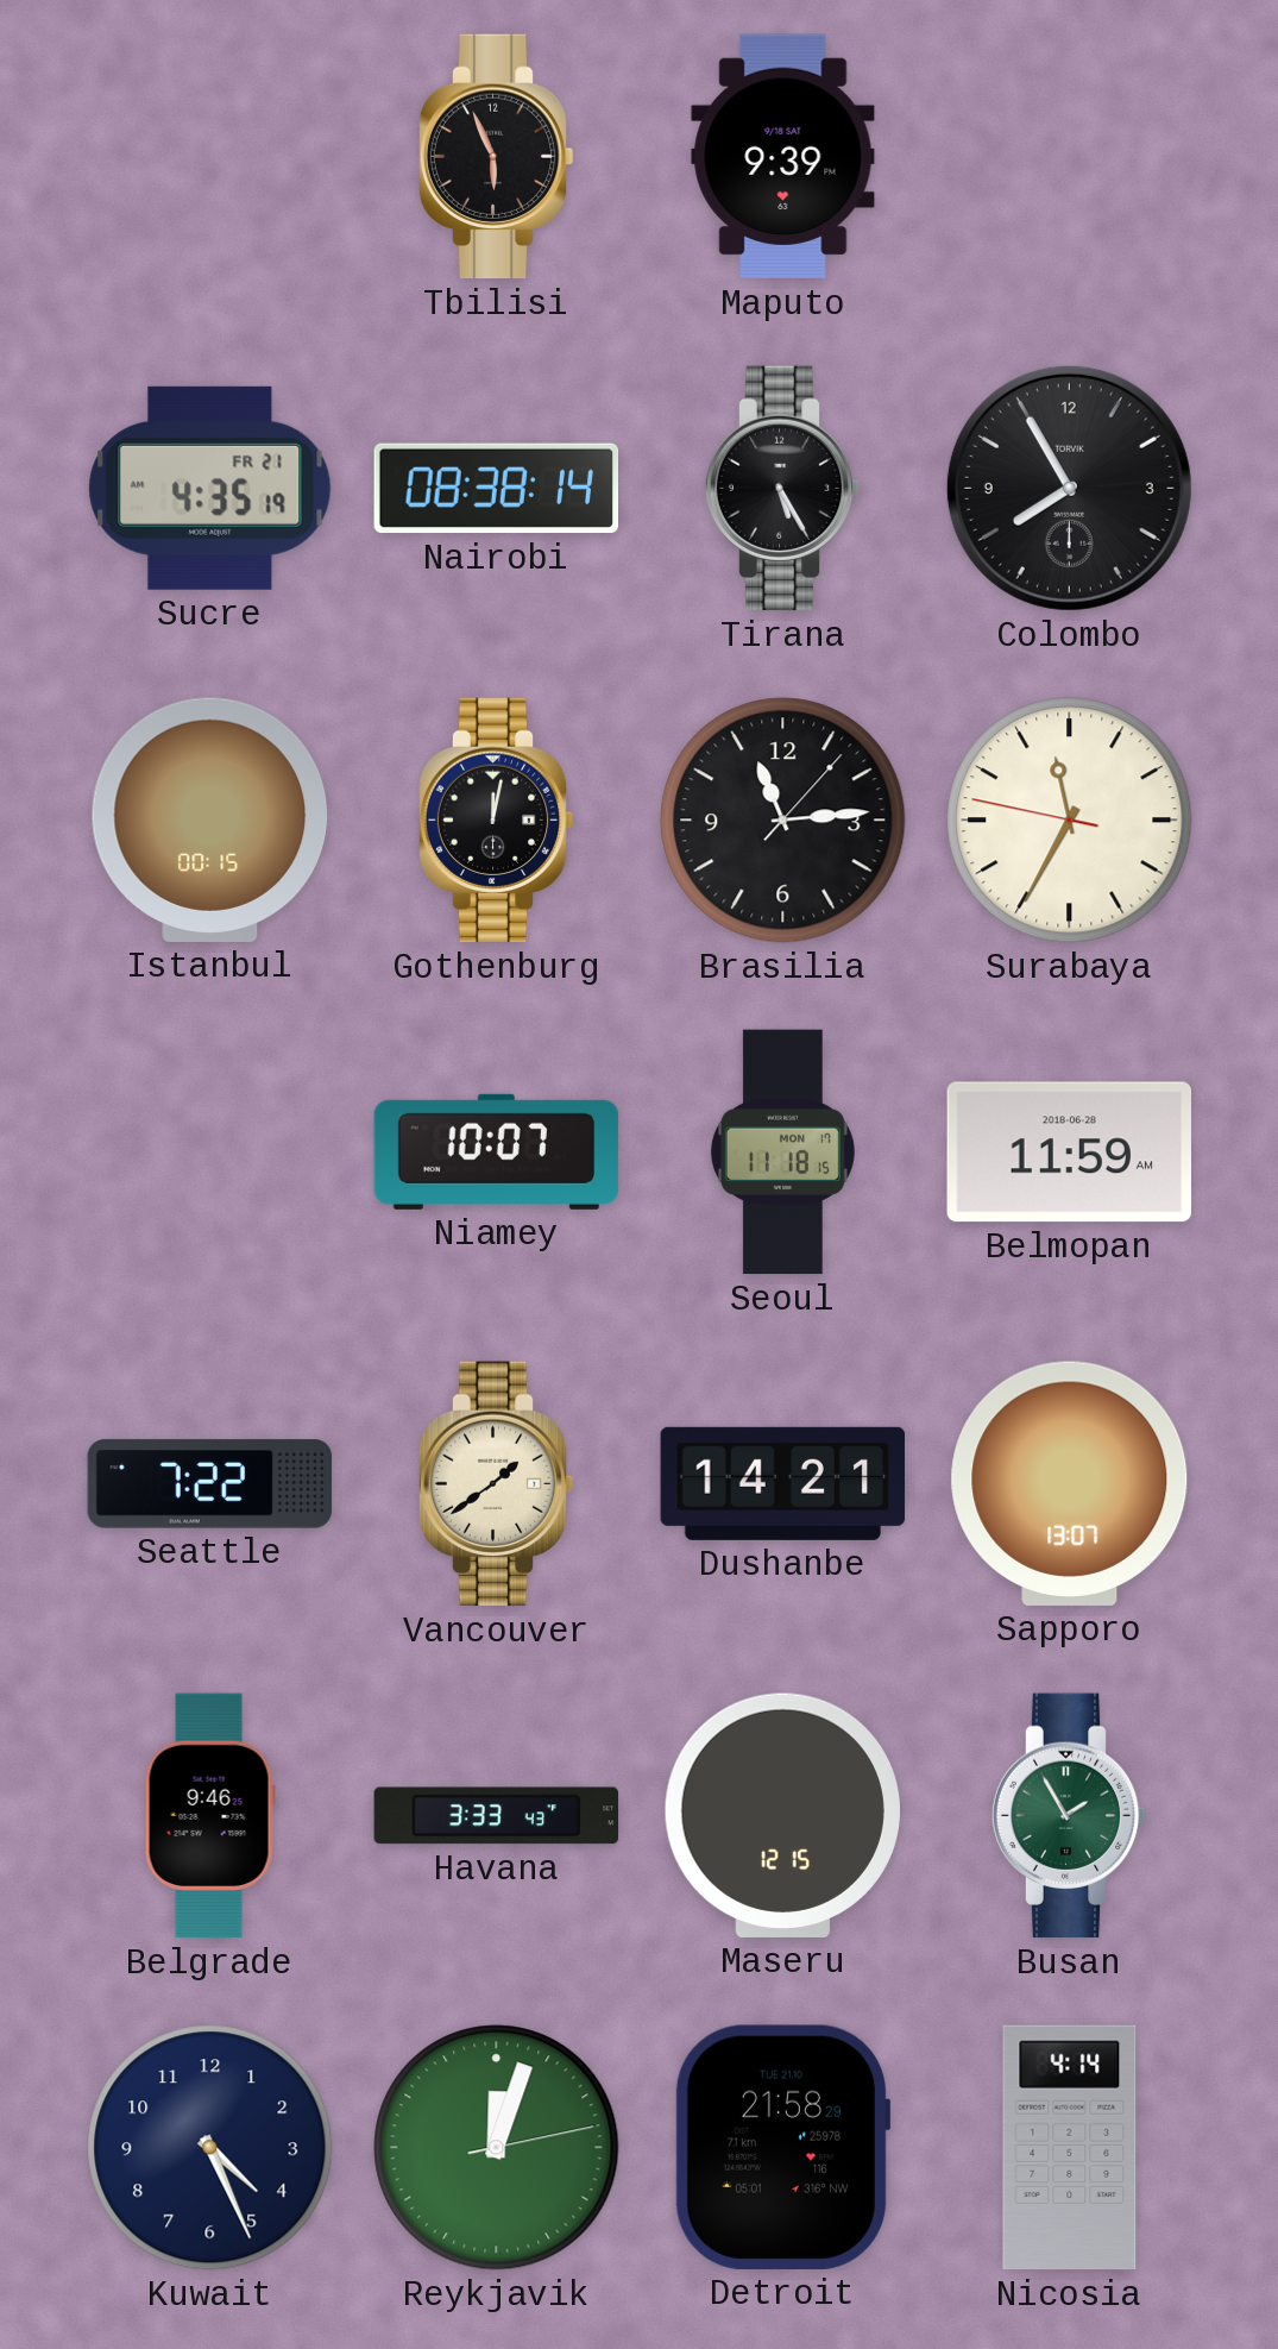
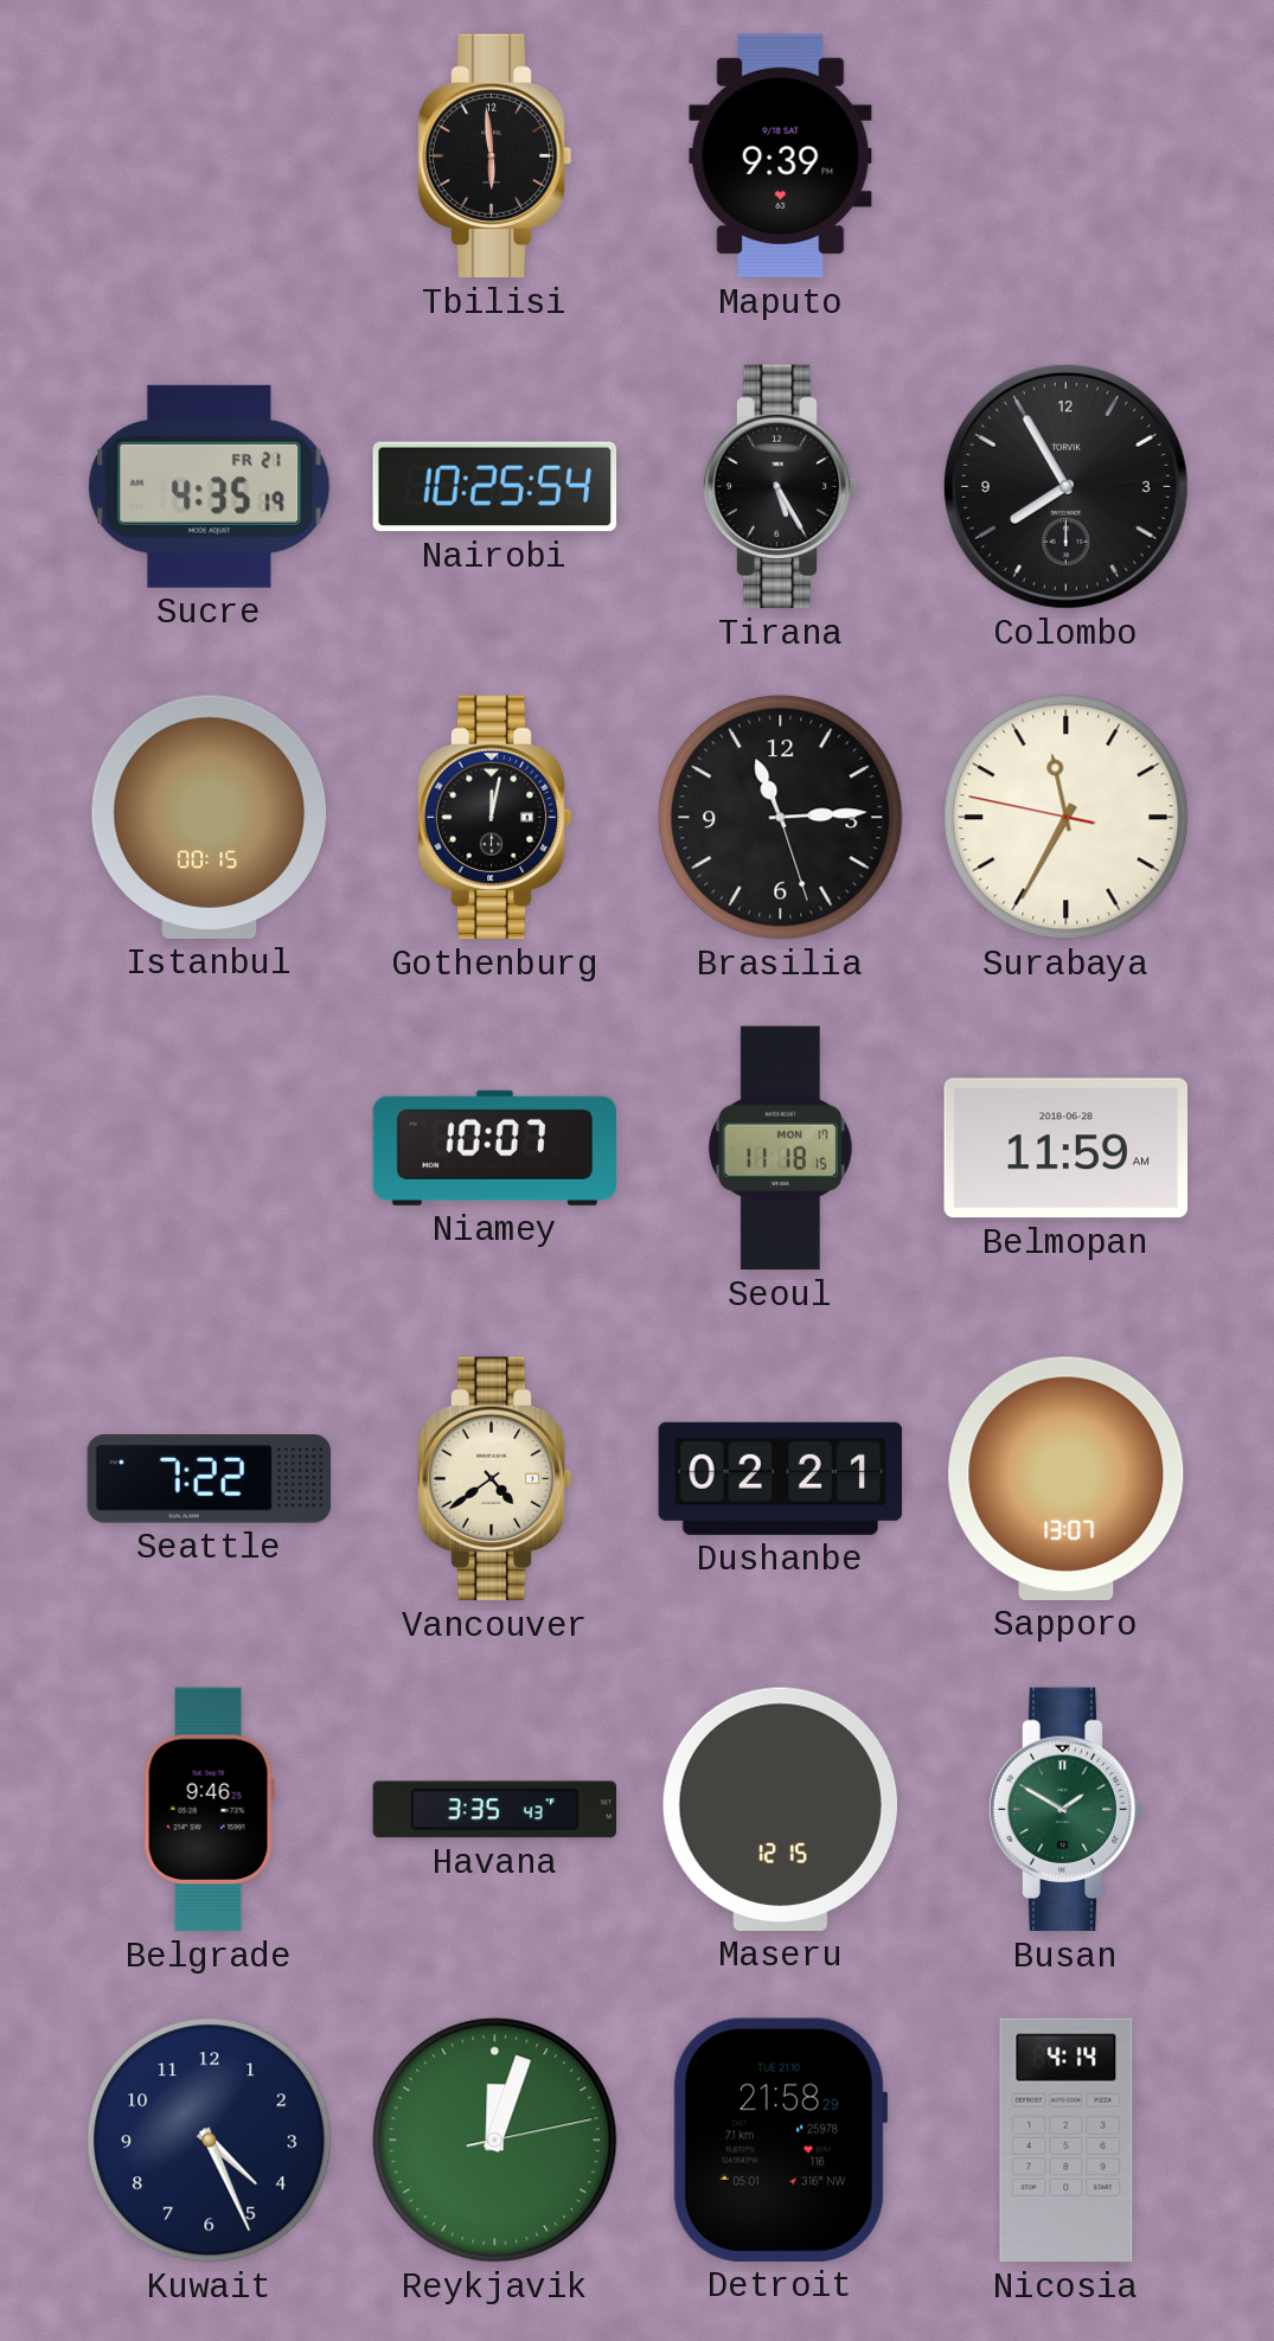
Tbilisi: 5:56 -> 5:59 (494, 156)
Nairobi: 08:38 -> 10:25 (495, 487)
Brasilia: 11:14:07 -> 11:14:27 (781, 818)
Vancouver: 1:39 -> 4:39 (494, 1479)
Dushanbe: 14:21 -> 02:21 (781, 1478)
Havana: 3:33 -> 3:35 (495, 1810)
Busan: 1:55 -> 1:50 (1065, 1810)
